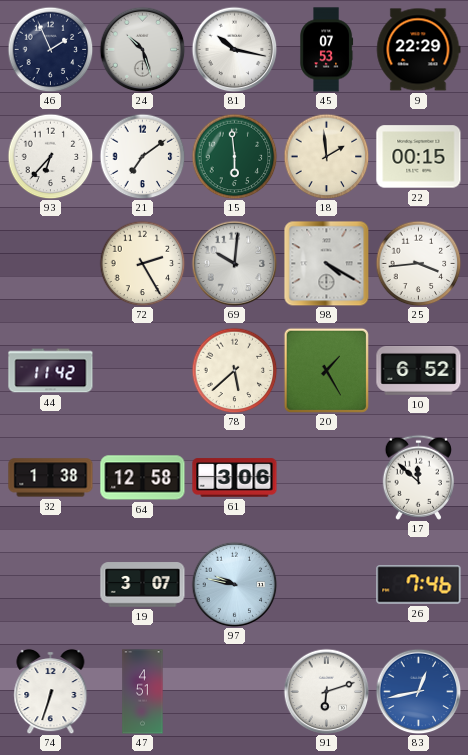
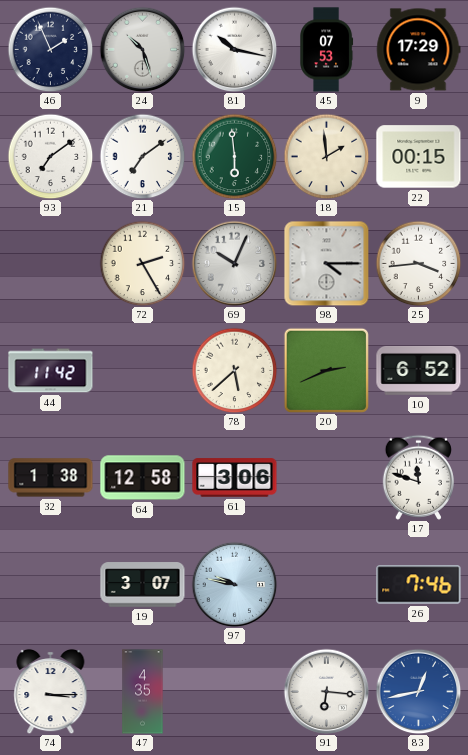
9: 22:29 -> 17:29 (418, 50)
93: 6:37 -> 7:09 (50, 156)
69: 10:01 -> 10:04 (234, 263)
98: 4:20 -> 4:15 (326, 263)
20: 1:25 -> 2:41 (326, 370)
17: 11:52 -> 11:48 (418, 477)
74: 6:33 -> 3:15 (51, 691)
47: 4:51 -> 4:35 (143, 692)
91: 6:12 -> 6:16 (326, 691)
